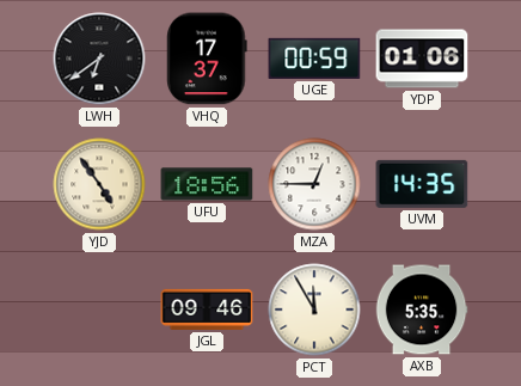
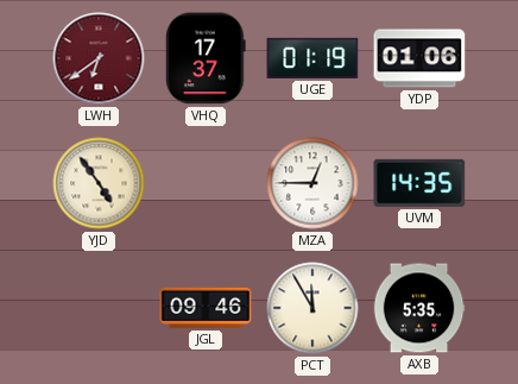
LWH dial: black -> burgundy (99, 58)
UGE: 00:59 -> 01:19 (312, 58)
UFU: 18:56 -> none (207, 184)
